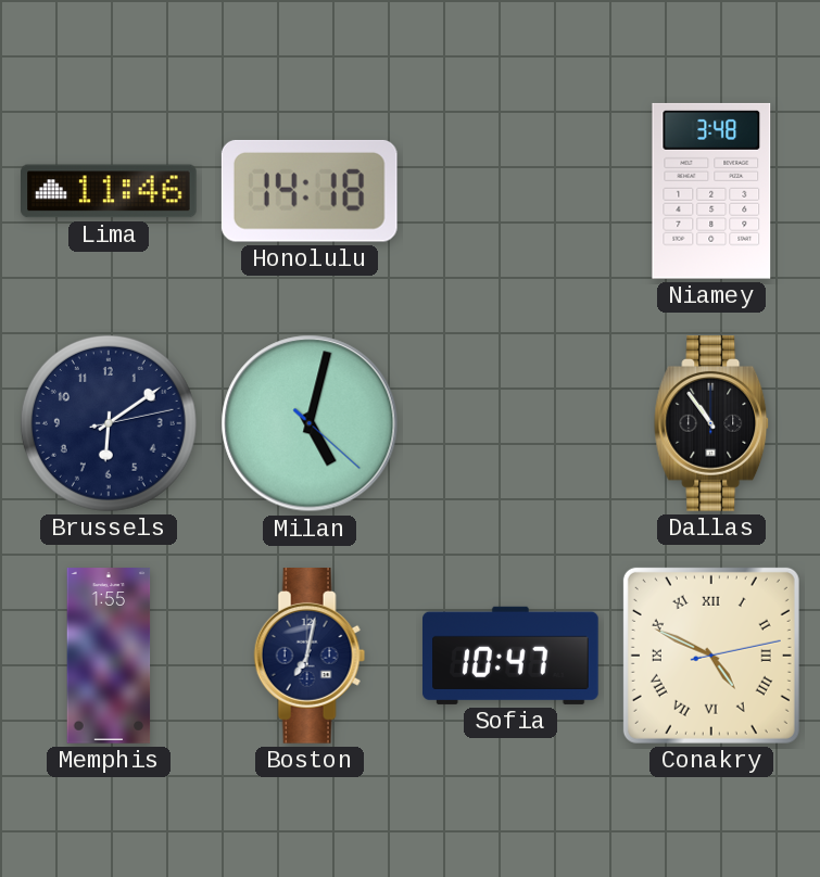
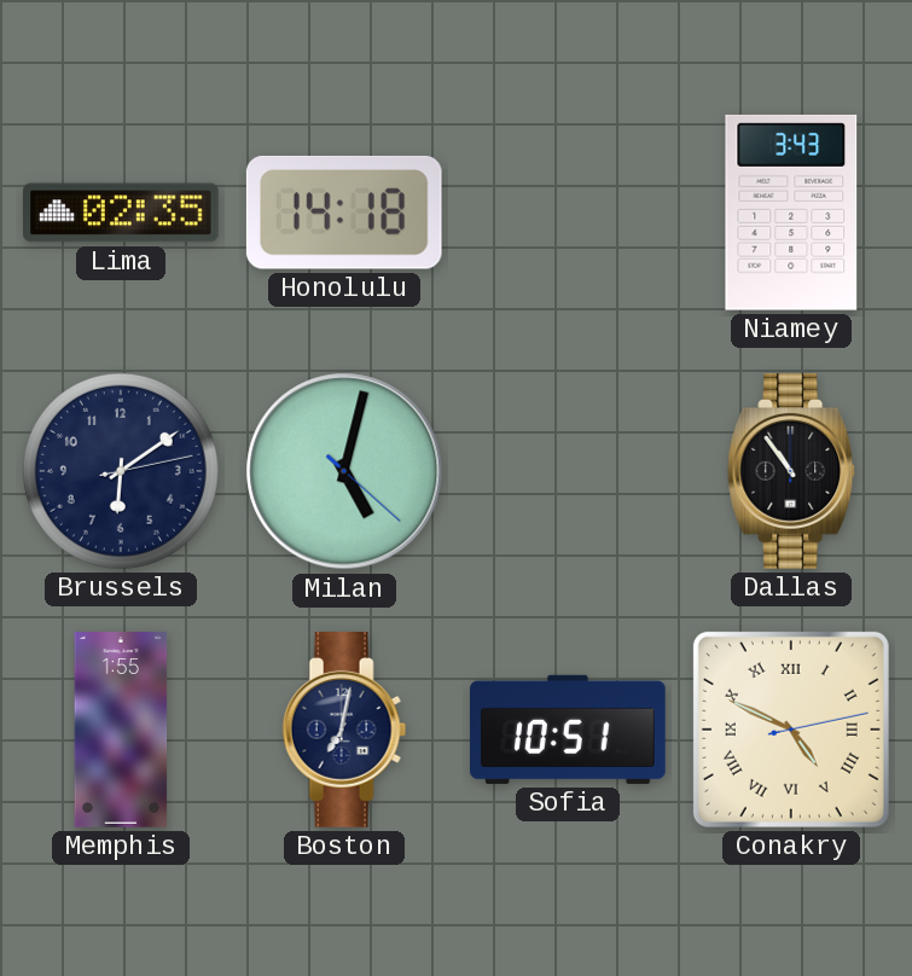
Lima: 11:46 -> 02:35 (122, 213)
Niamey: 3:48 -> 3:43 (791, 213)
Sofia: 10:47 -> 10:51 (569, 730)
